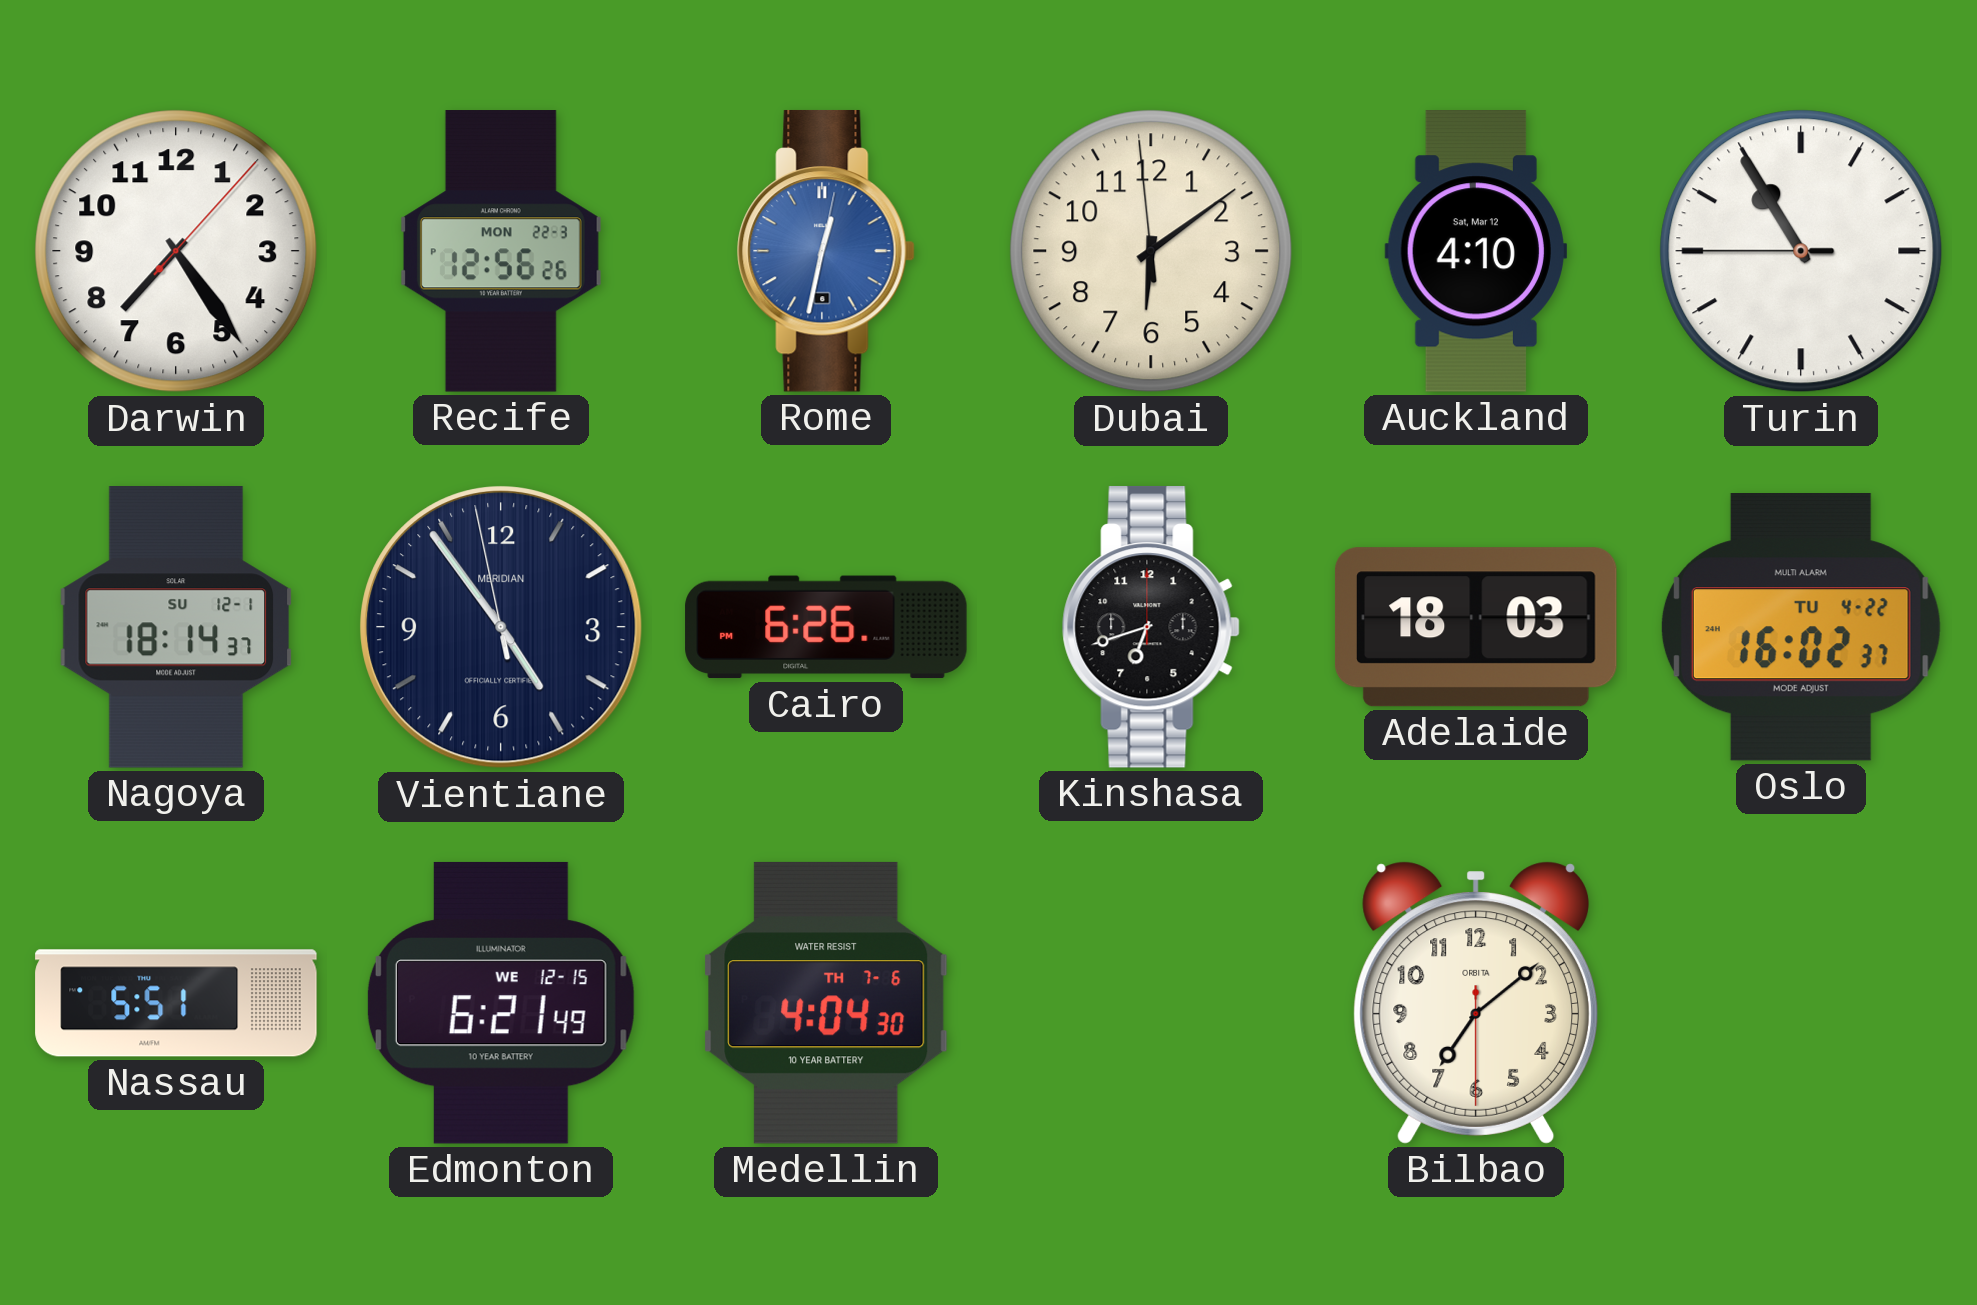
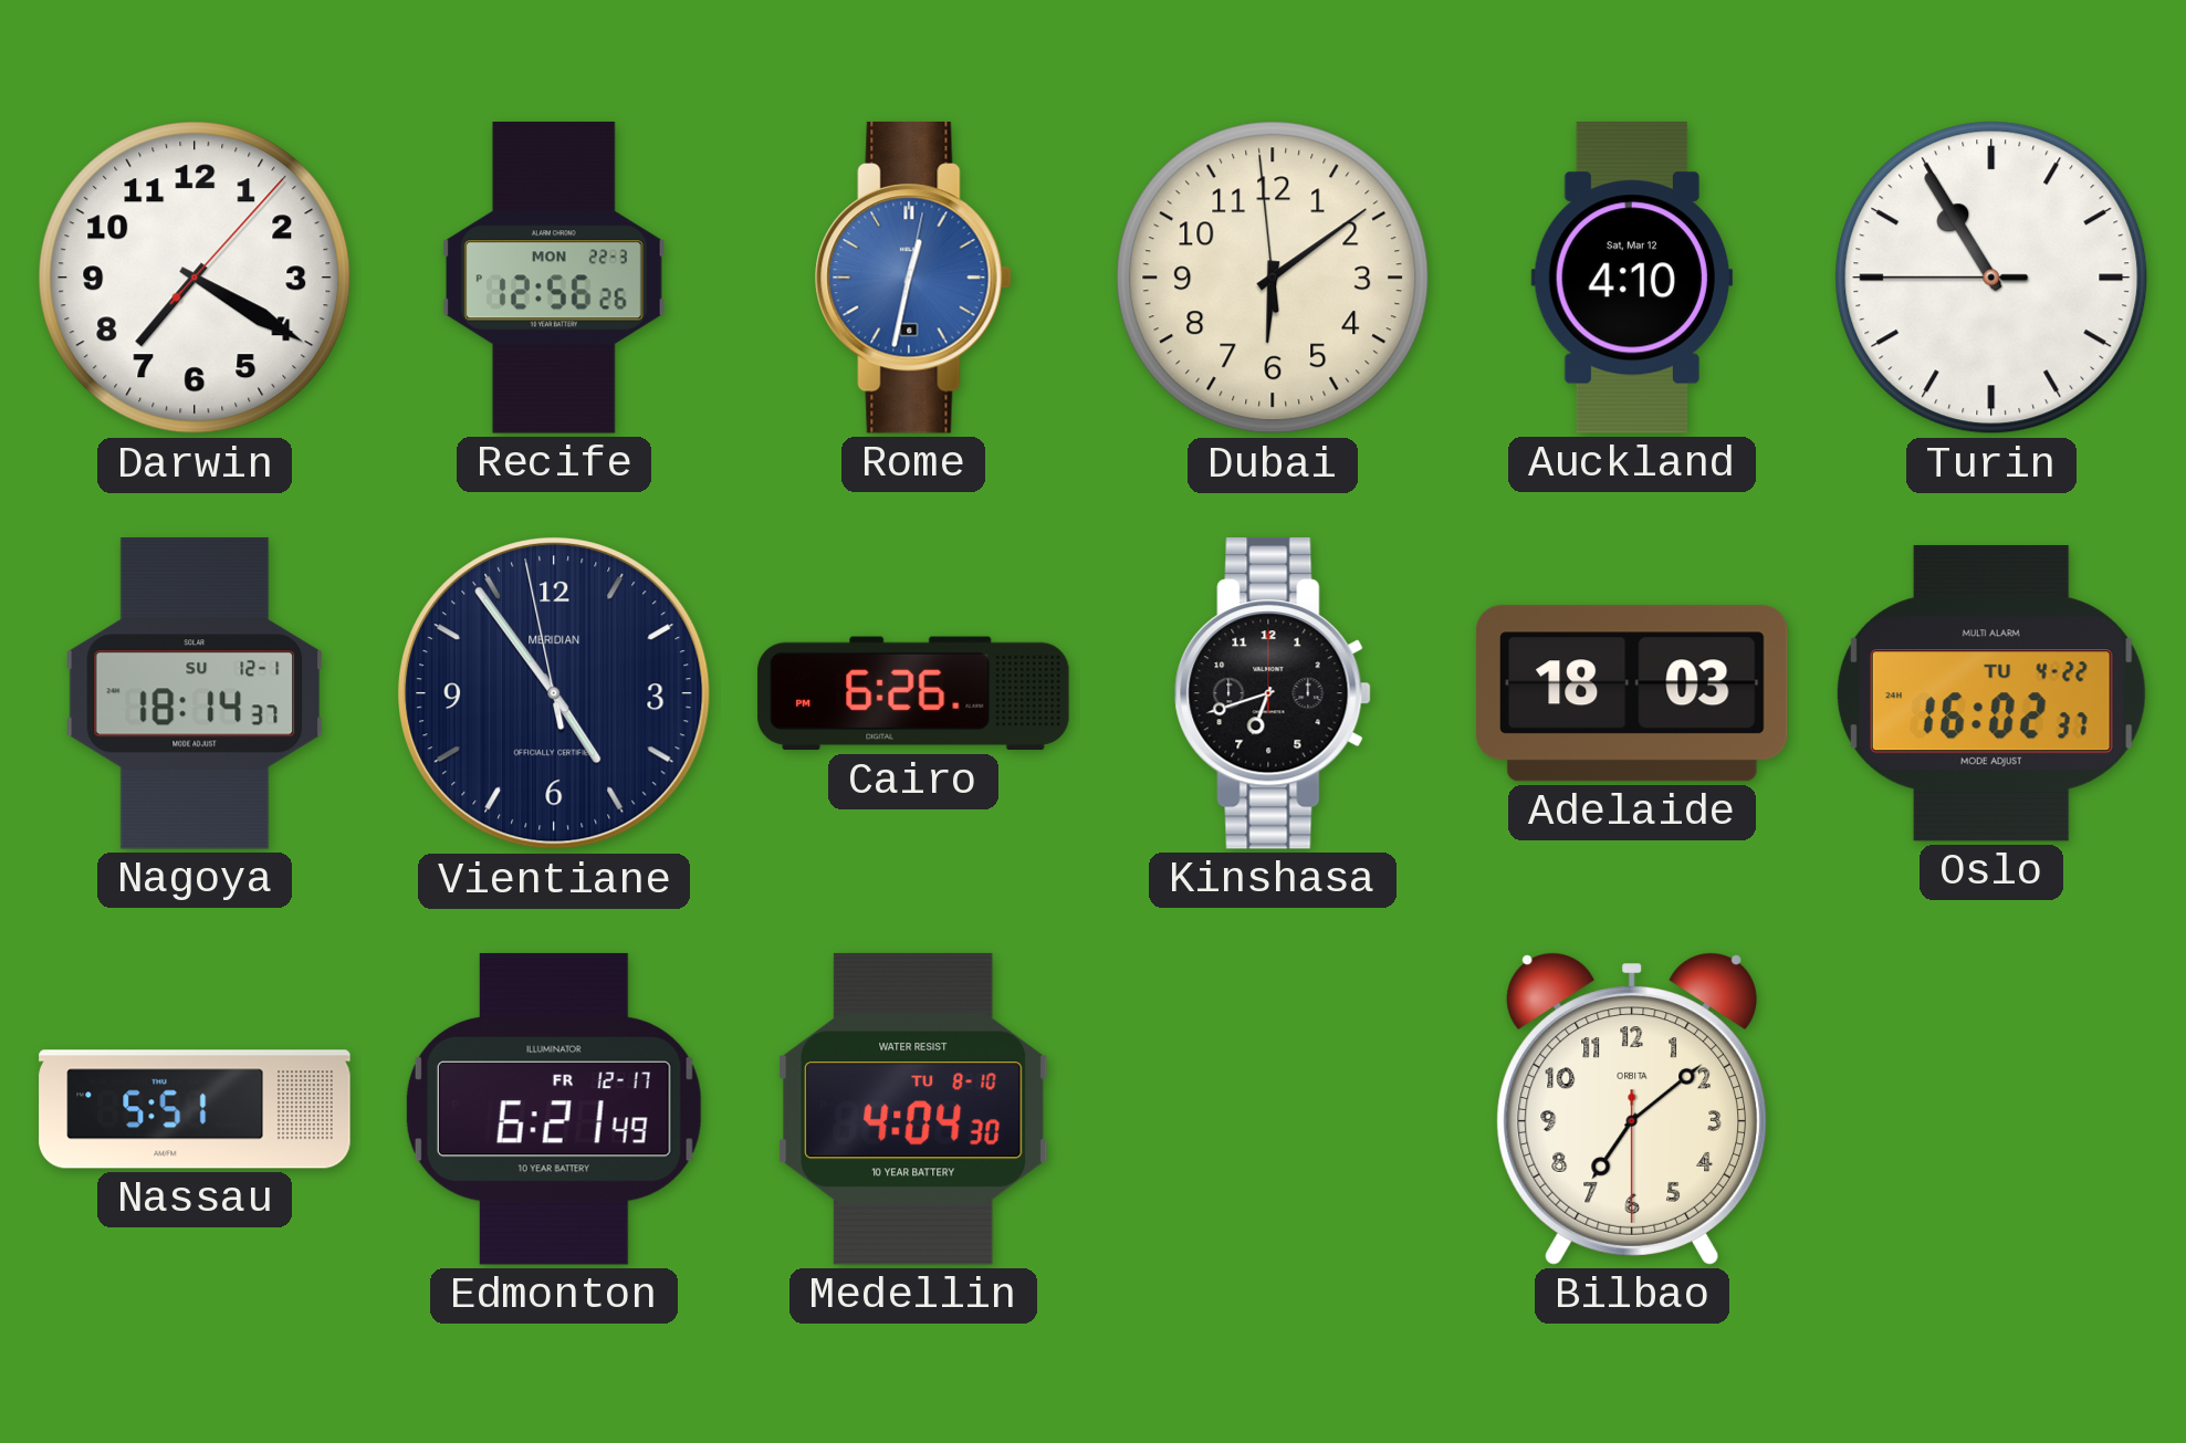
Darwin: 7:24 -> 7:20 (195, 278)
Edmonton date: WE 12-15 -> FR 12-17 (554, 1109)
Medellin date: TH 7-6 -> TU 8-10 (913, 1109)
